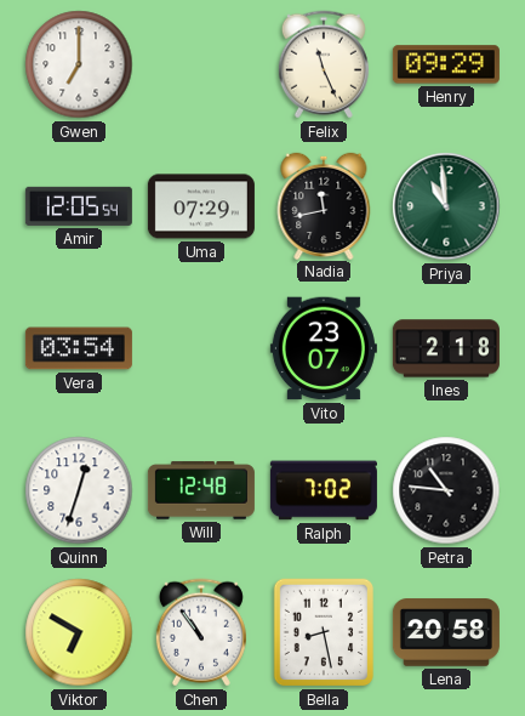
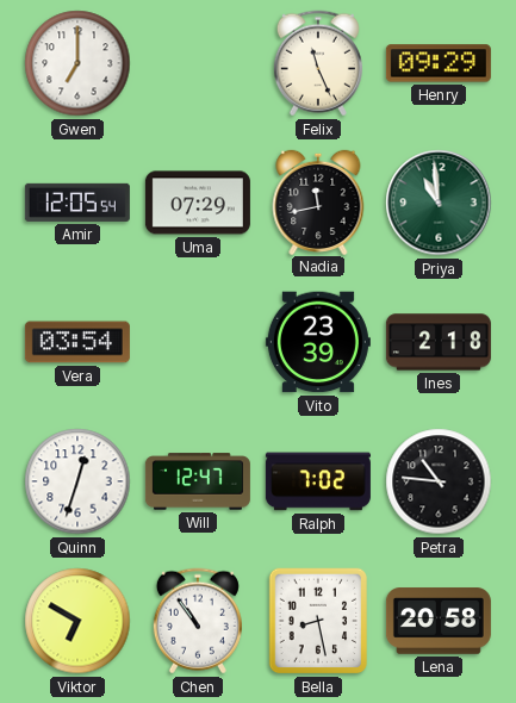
Vito: 23:07 -> 23:39 (318, 342)
Will: 12:48 -> 12:47 (198, 481)
